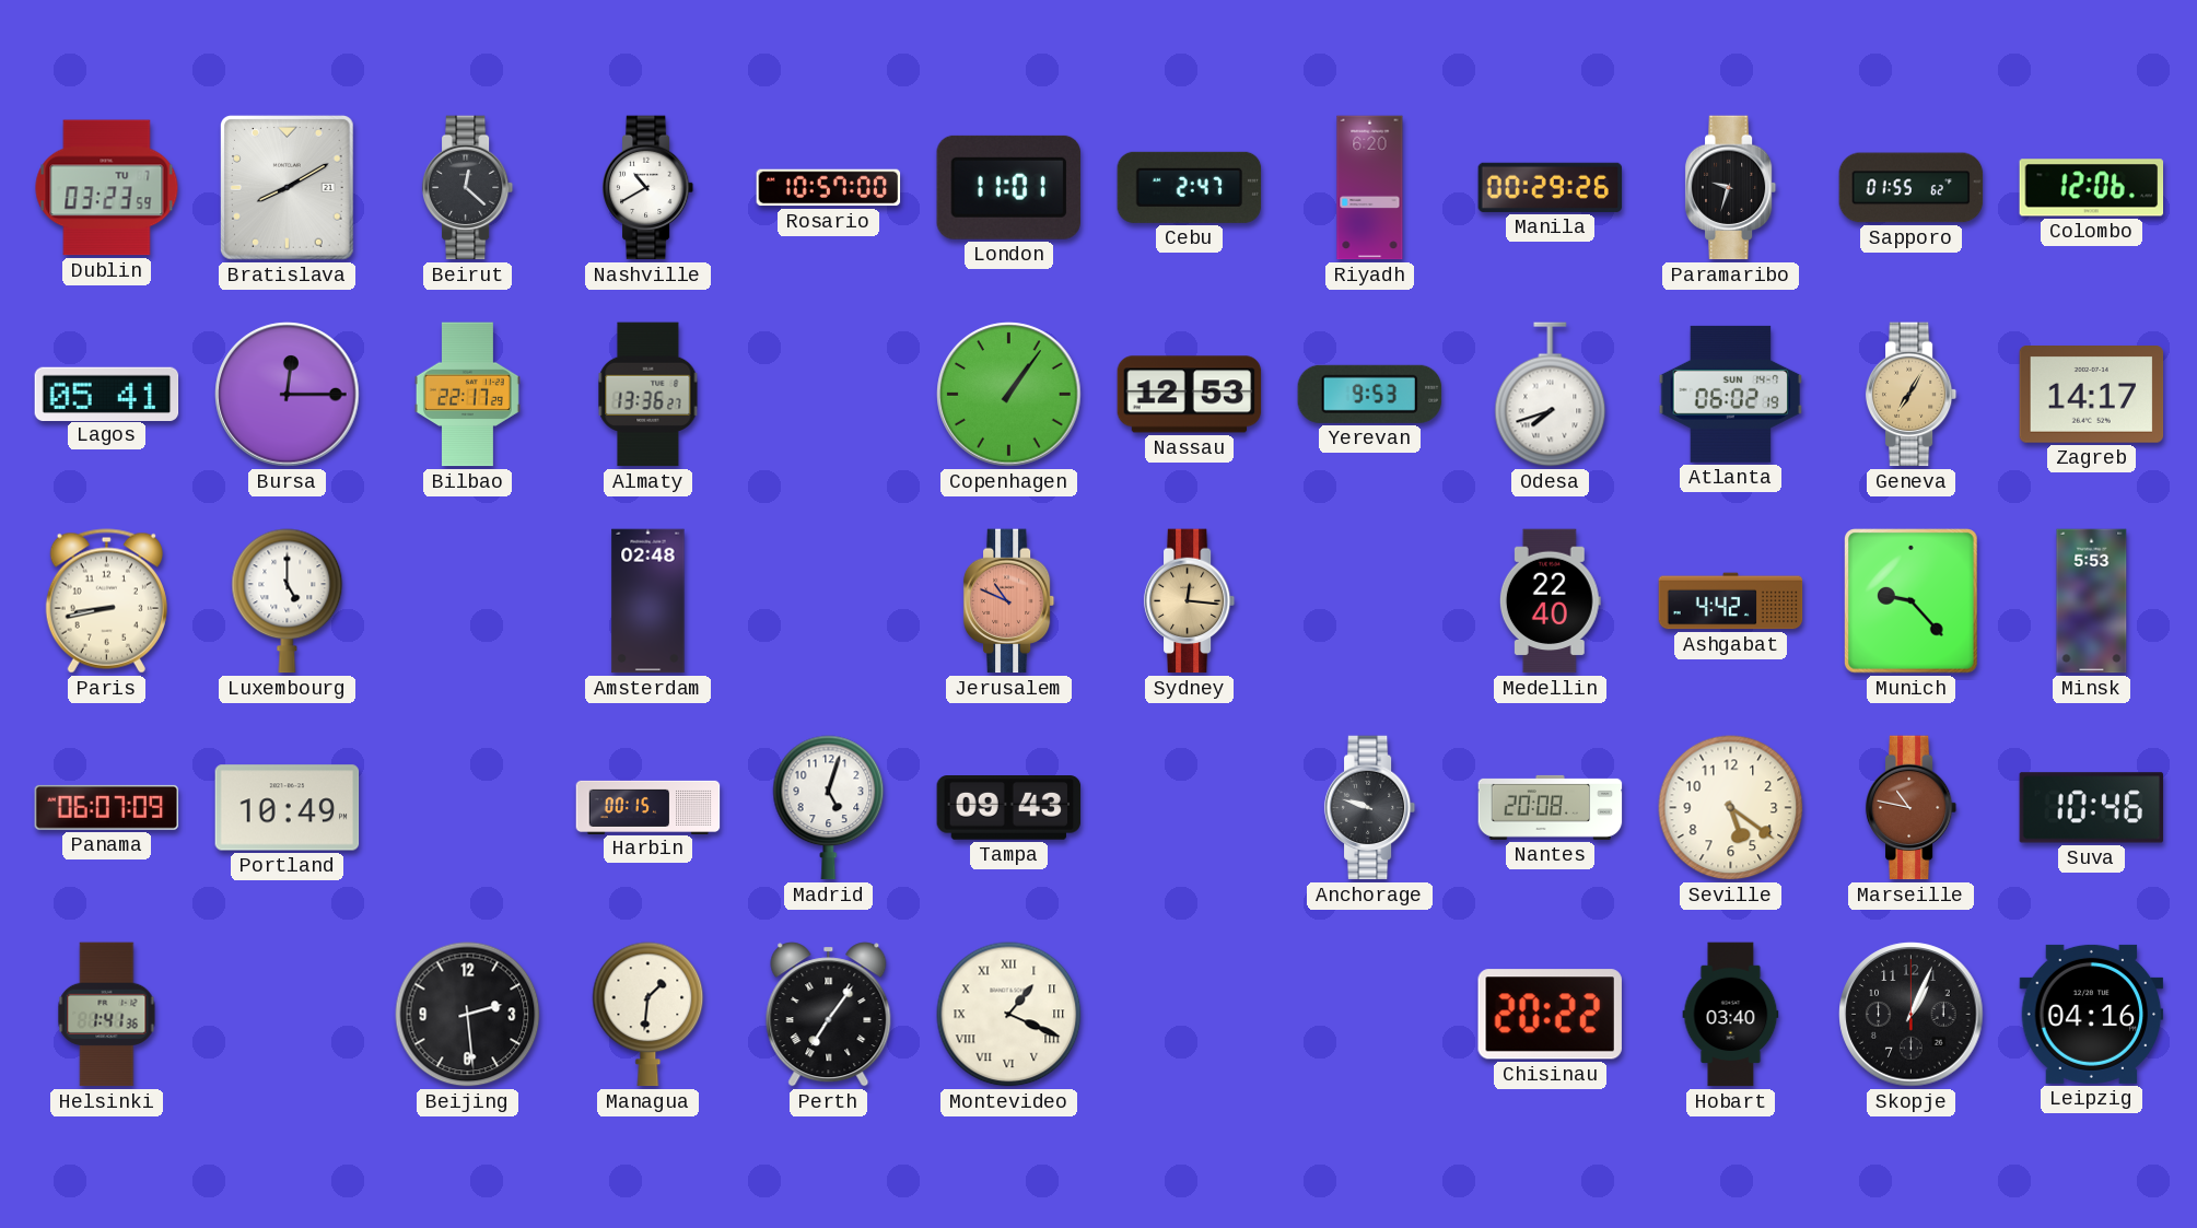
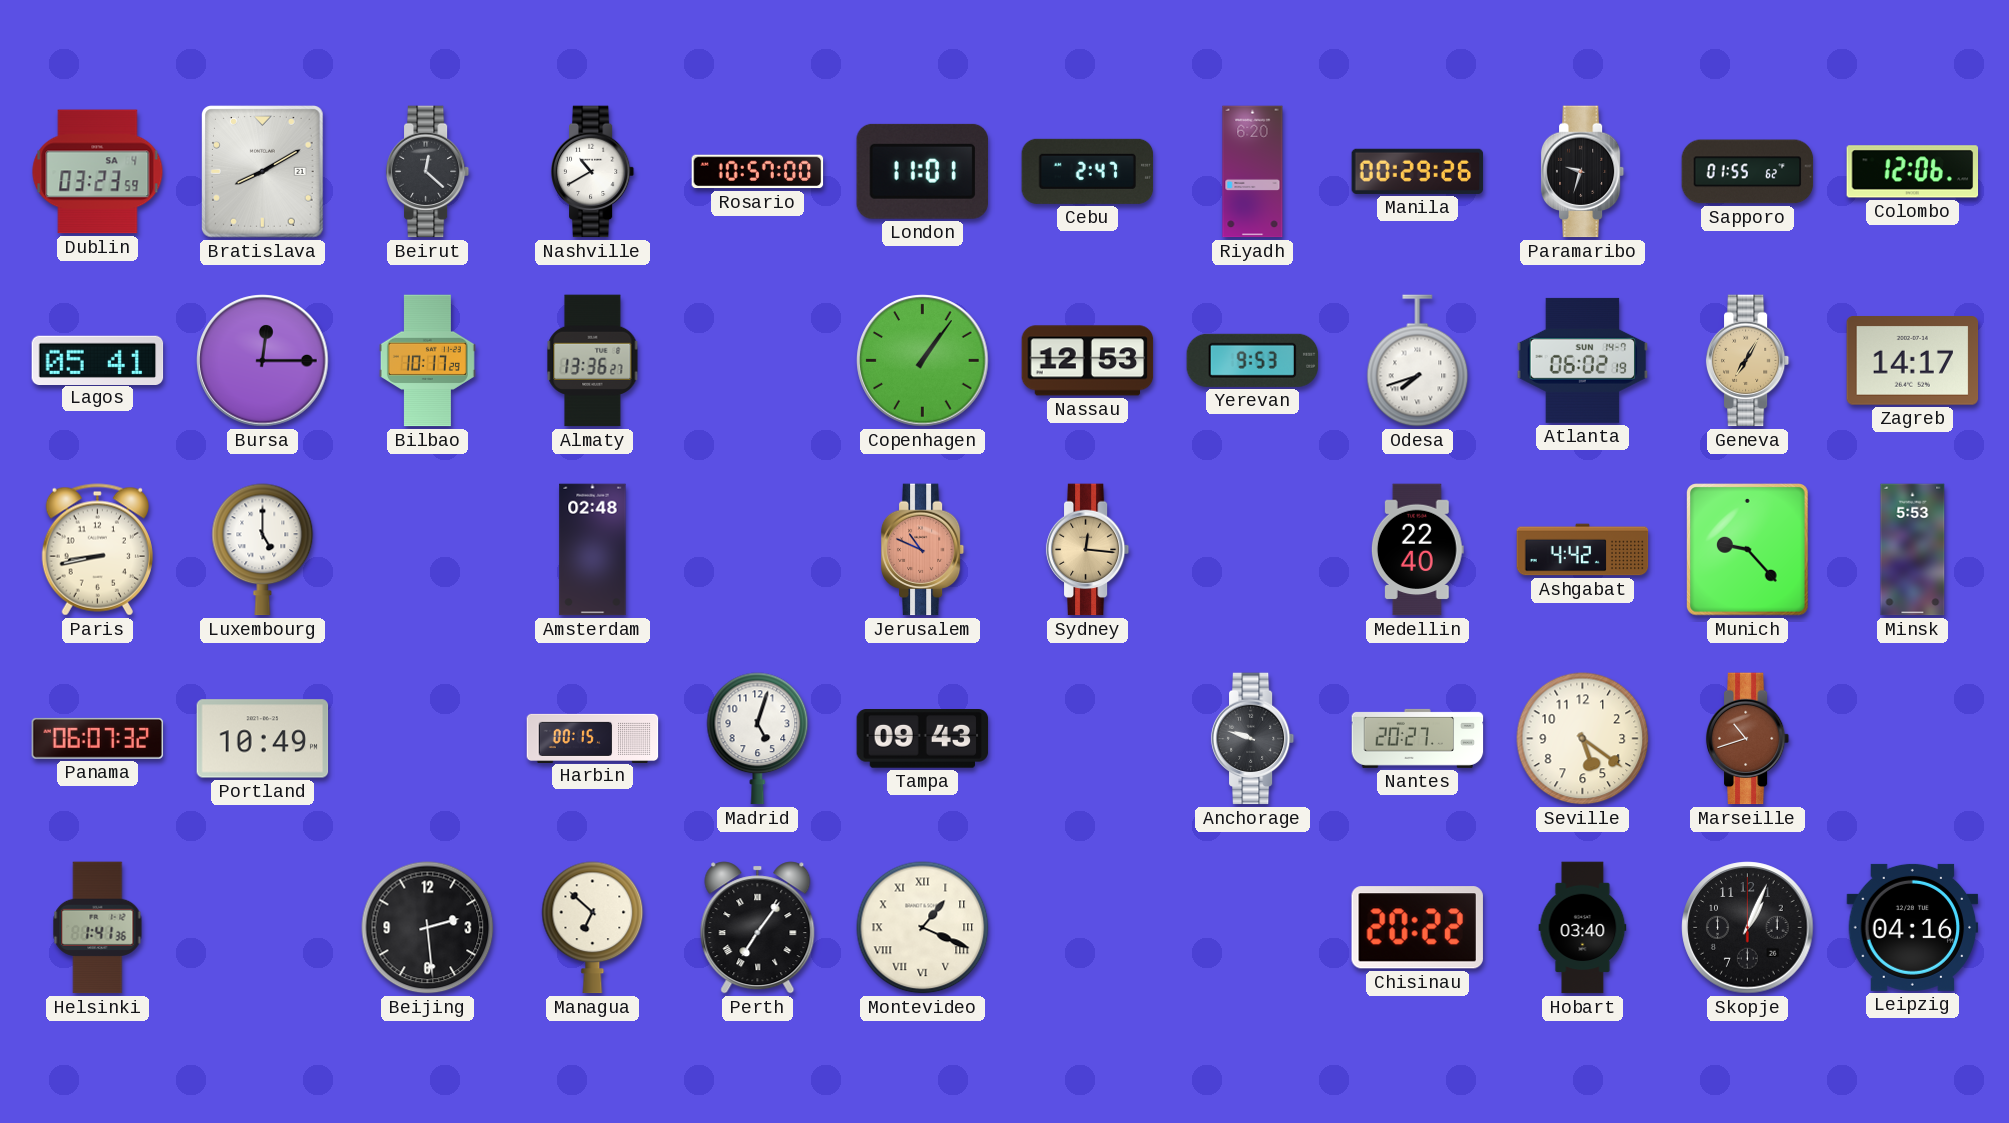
Dublin date: TU 7 -> SA 4 (98, 172)
Bilbao: 22:17 -> 10:17 (427, 361)
Panama: 06:07:09 -> 06:07:32 (98, 738)
Nantes: 20:08 -> 20:27 (1418, 738)
Marseille: 10:47 -> 10:42 (1748, 739)
Suva: 10:46 -> none (2092, 808)
Managua: 1:31 -> 6:52 (593, 928)
